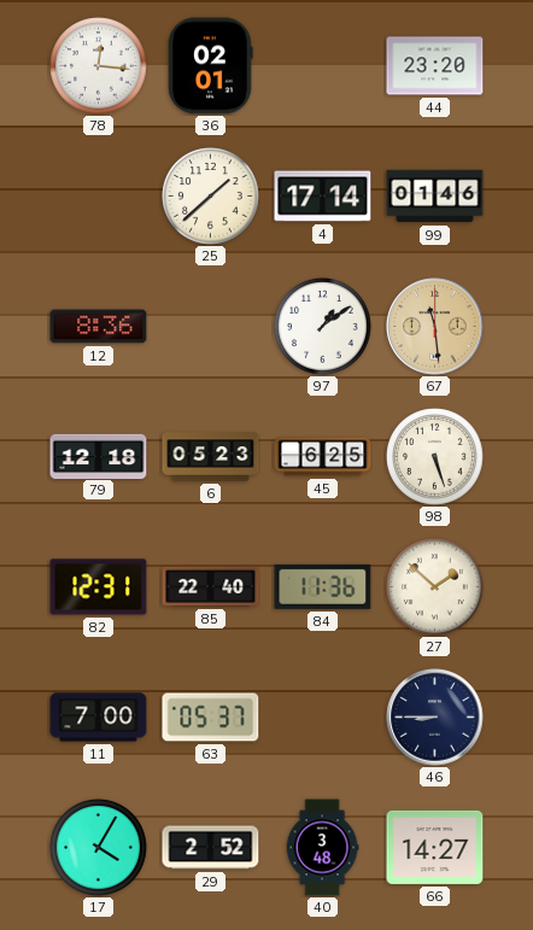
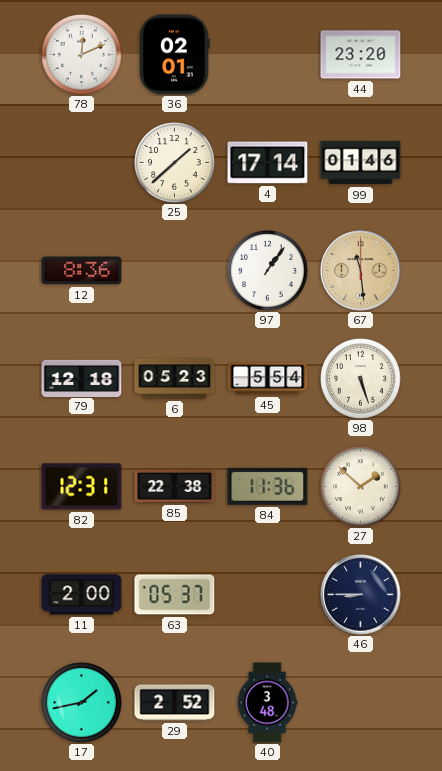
78: 12:16 -> 12:11 (82, 55)
97: 1:09 -> 1:06 (268, 271)
45: 6:25 -> 5:54 (268, 379)
85: 22:40 -> 22:38 (175, 486)
11: 7:00 -> 2:00 (82, 595)
17: 4:05 -> 1:43 (82, 703)
66: 14:27 -> none (435, 847)
